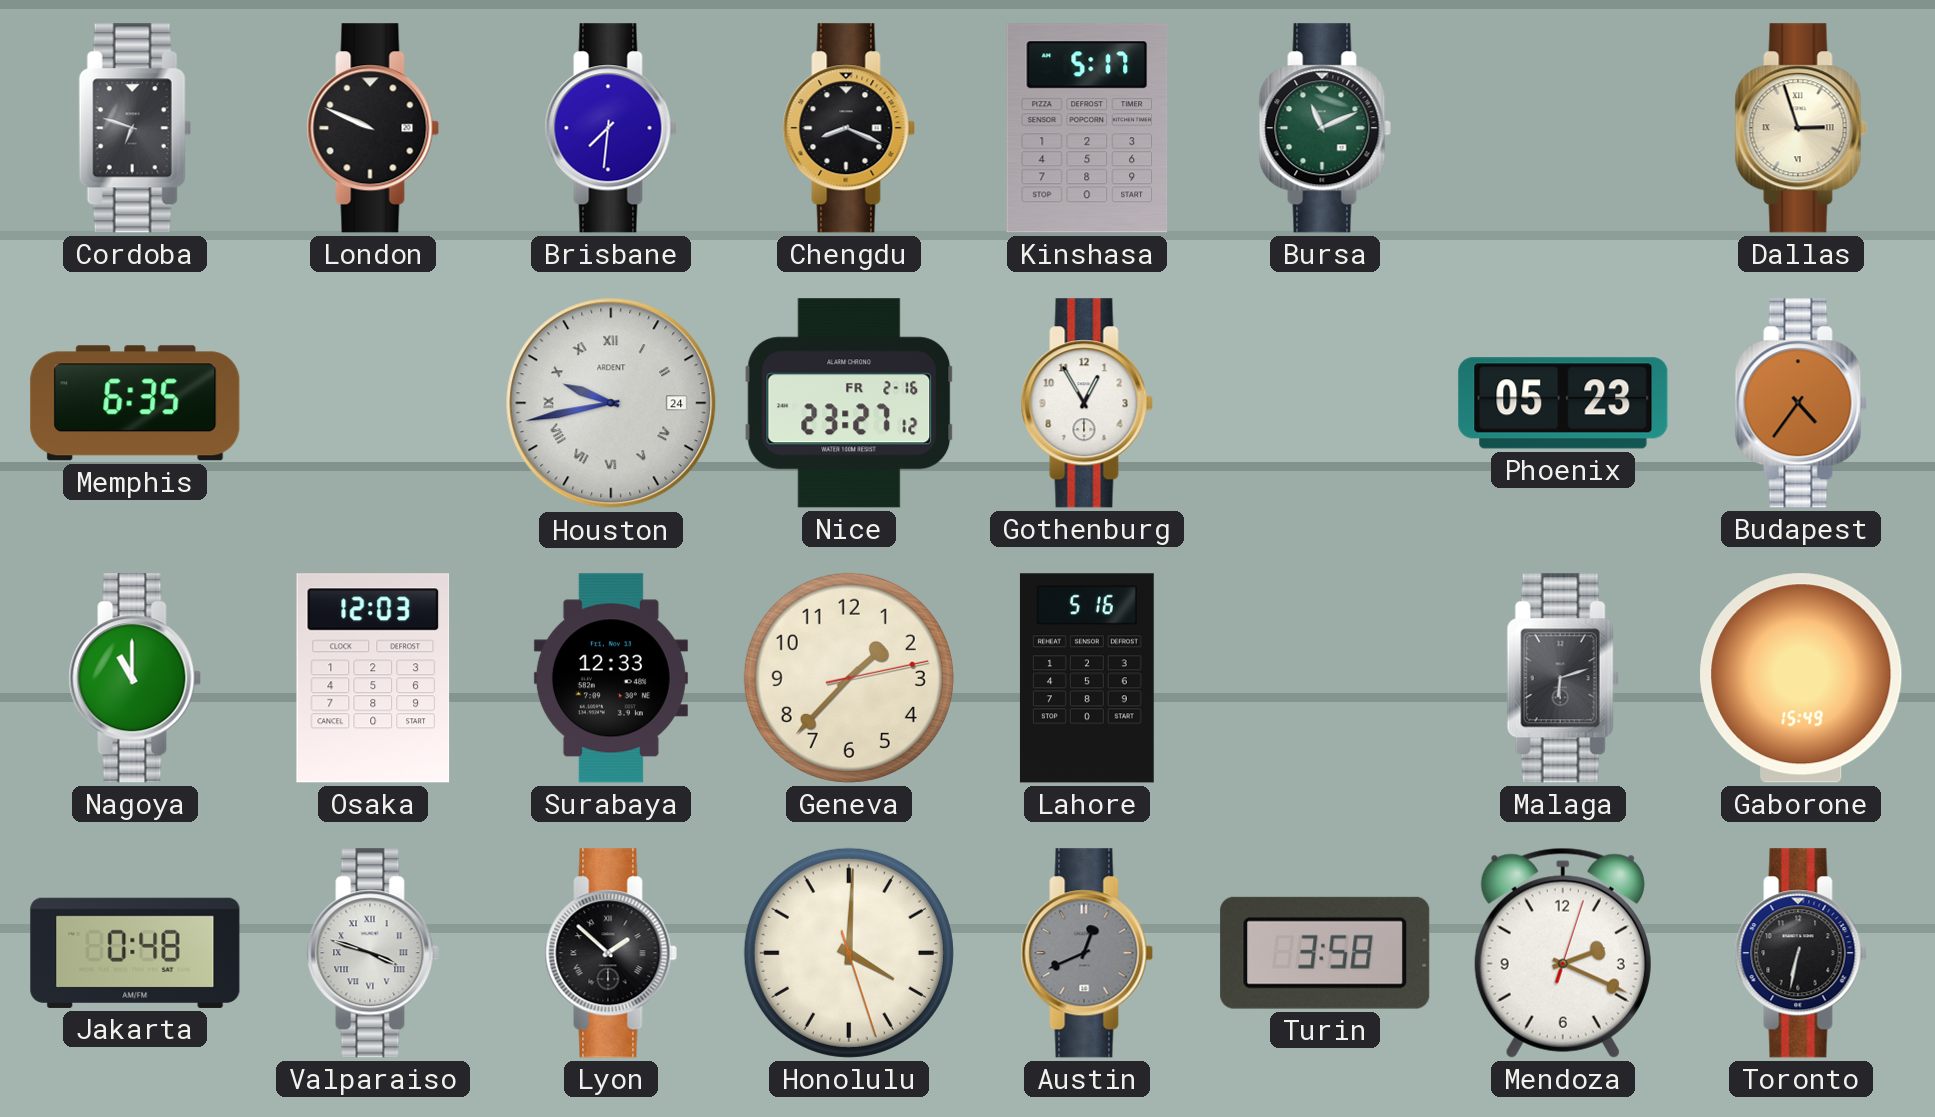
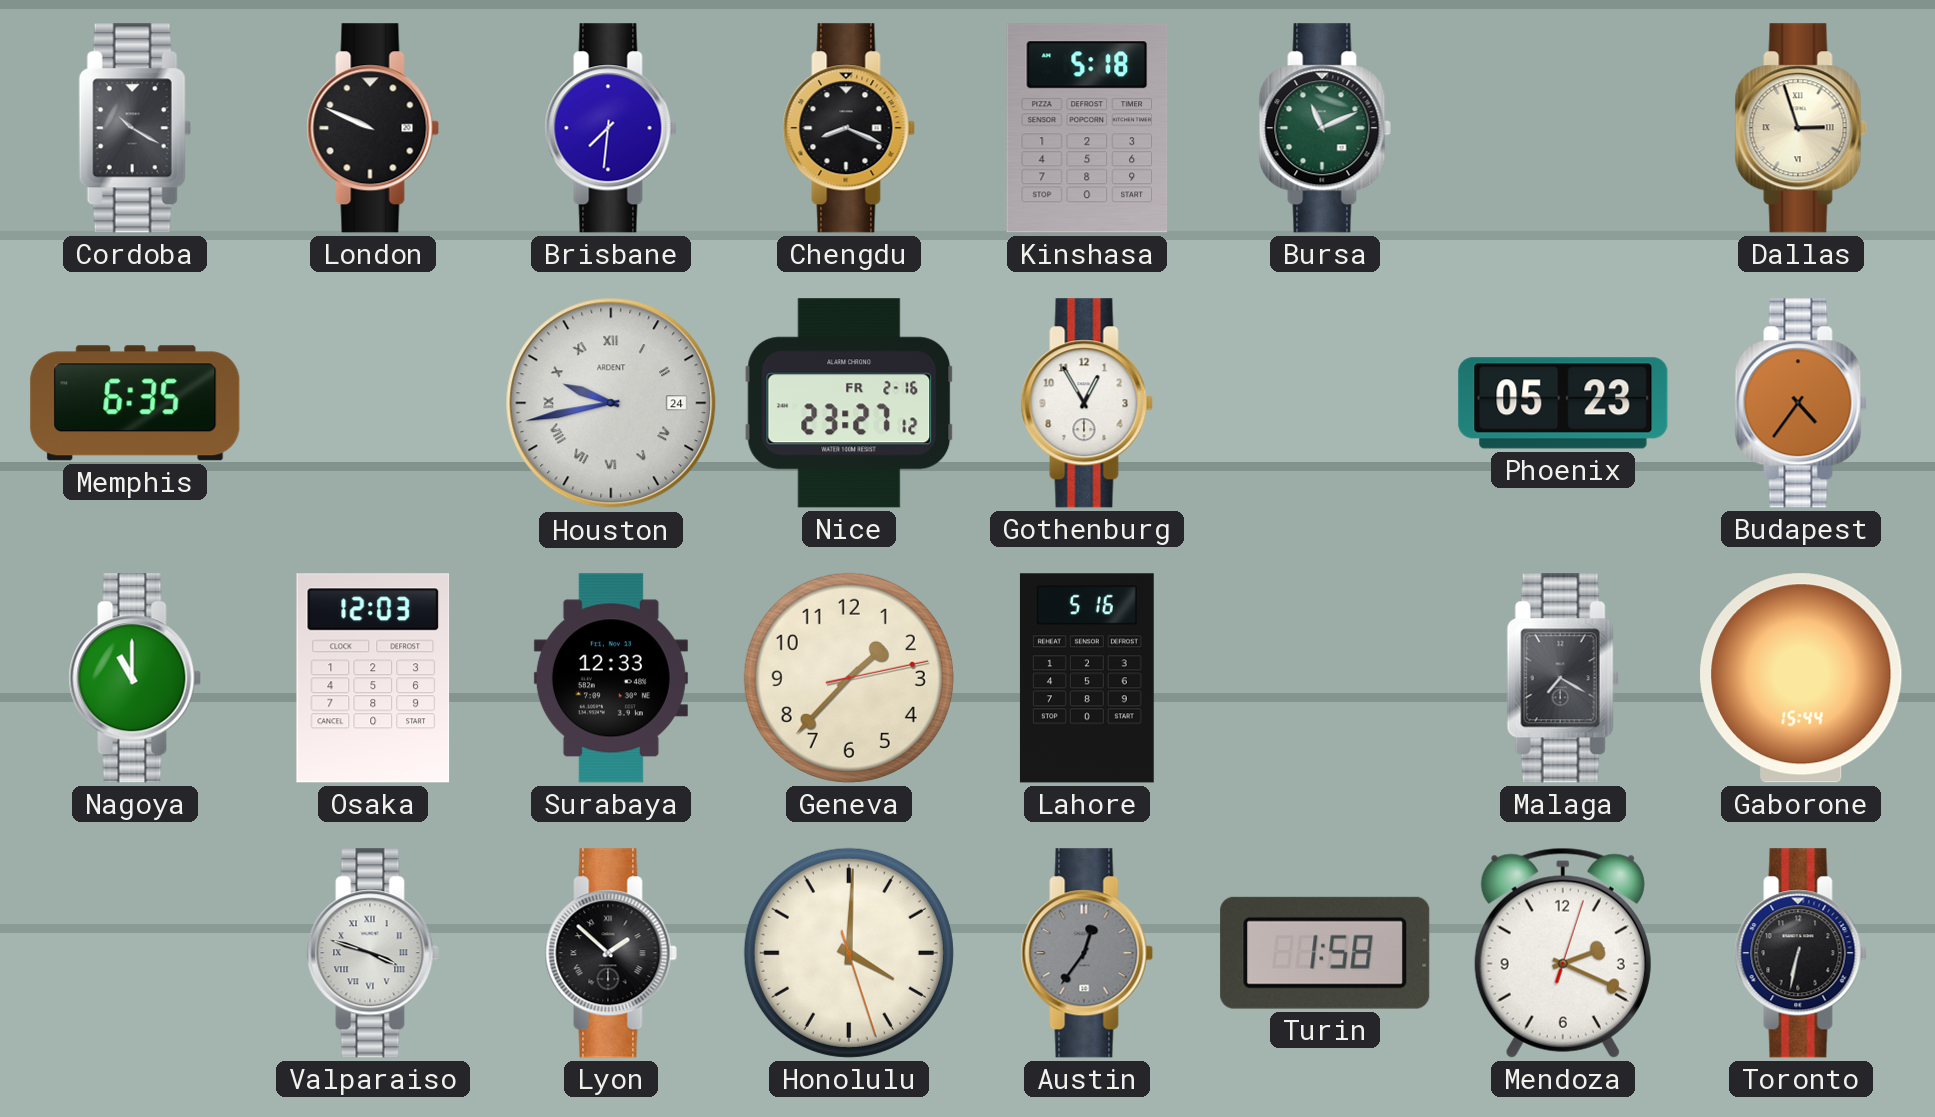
Cordoba: 6:48 -> 10:20 (135, 128)
Kinshasa: 5:17 -> 5:18 (1087, 128)
Malaga: 6:12 -> 7:20 (1563, 678)
Gaborone: 15:49 -> 15:44 (1801, 678)
Jakarta: 0:48 -> none (135, 953)
Austin: 12:41 -> 12:36 (1087, 953)
Turin: 3:58 -> 1:58 (1325, 953)
